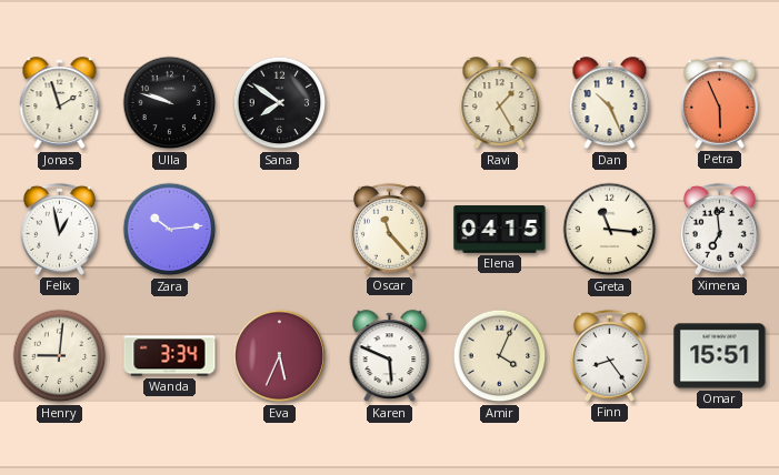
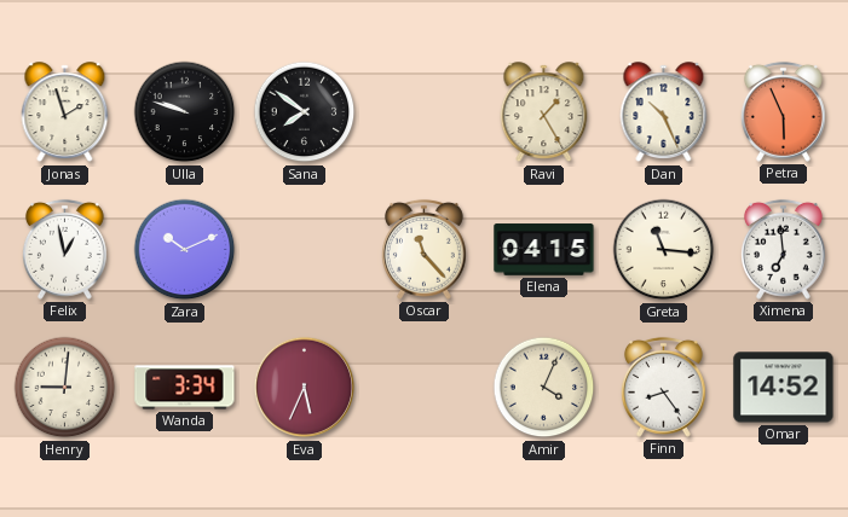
Zara: 10:14 -> 10:11 (185, 250)
Karen: 5:49 -> none (390, 356)
Omar: 15:51 -> 14:52 (784, 388)
